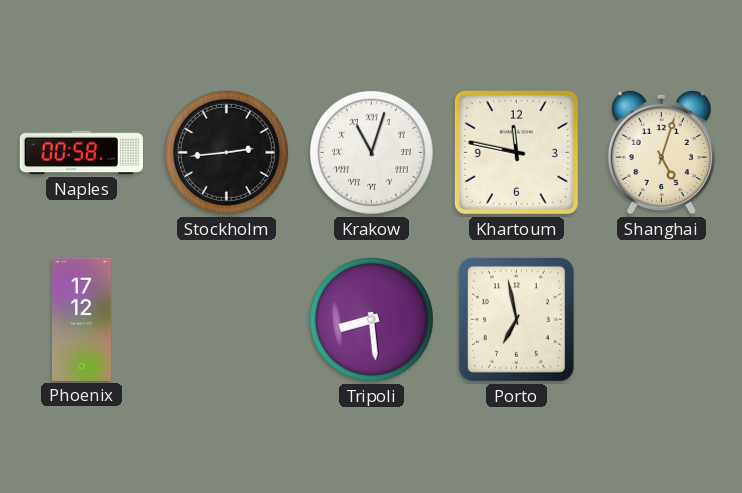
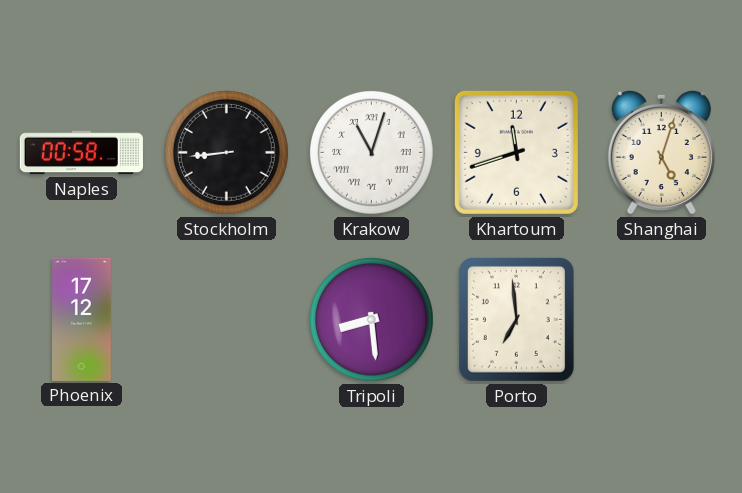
Stockholm: 2:44 -> 8:44 (226, 152)
Khartoum: 11:47 -> 11:42 (516, 152)
Porto: 6:58 -> 6:59 (516, 319)
